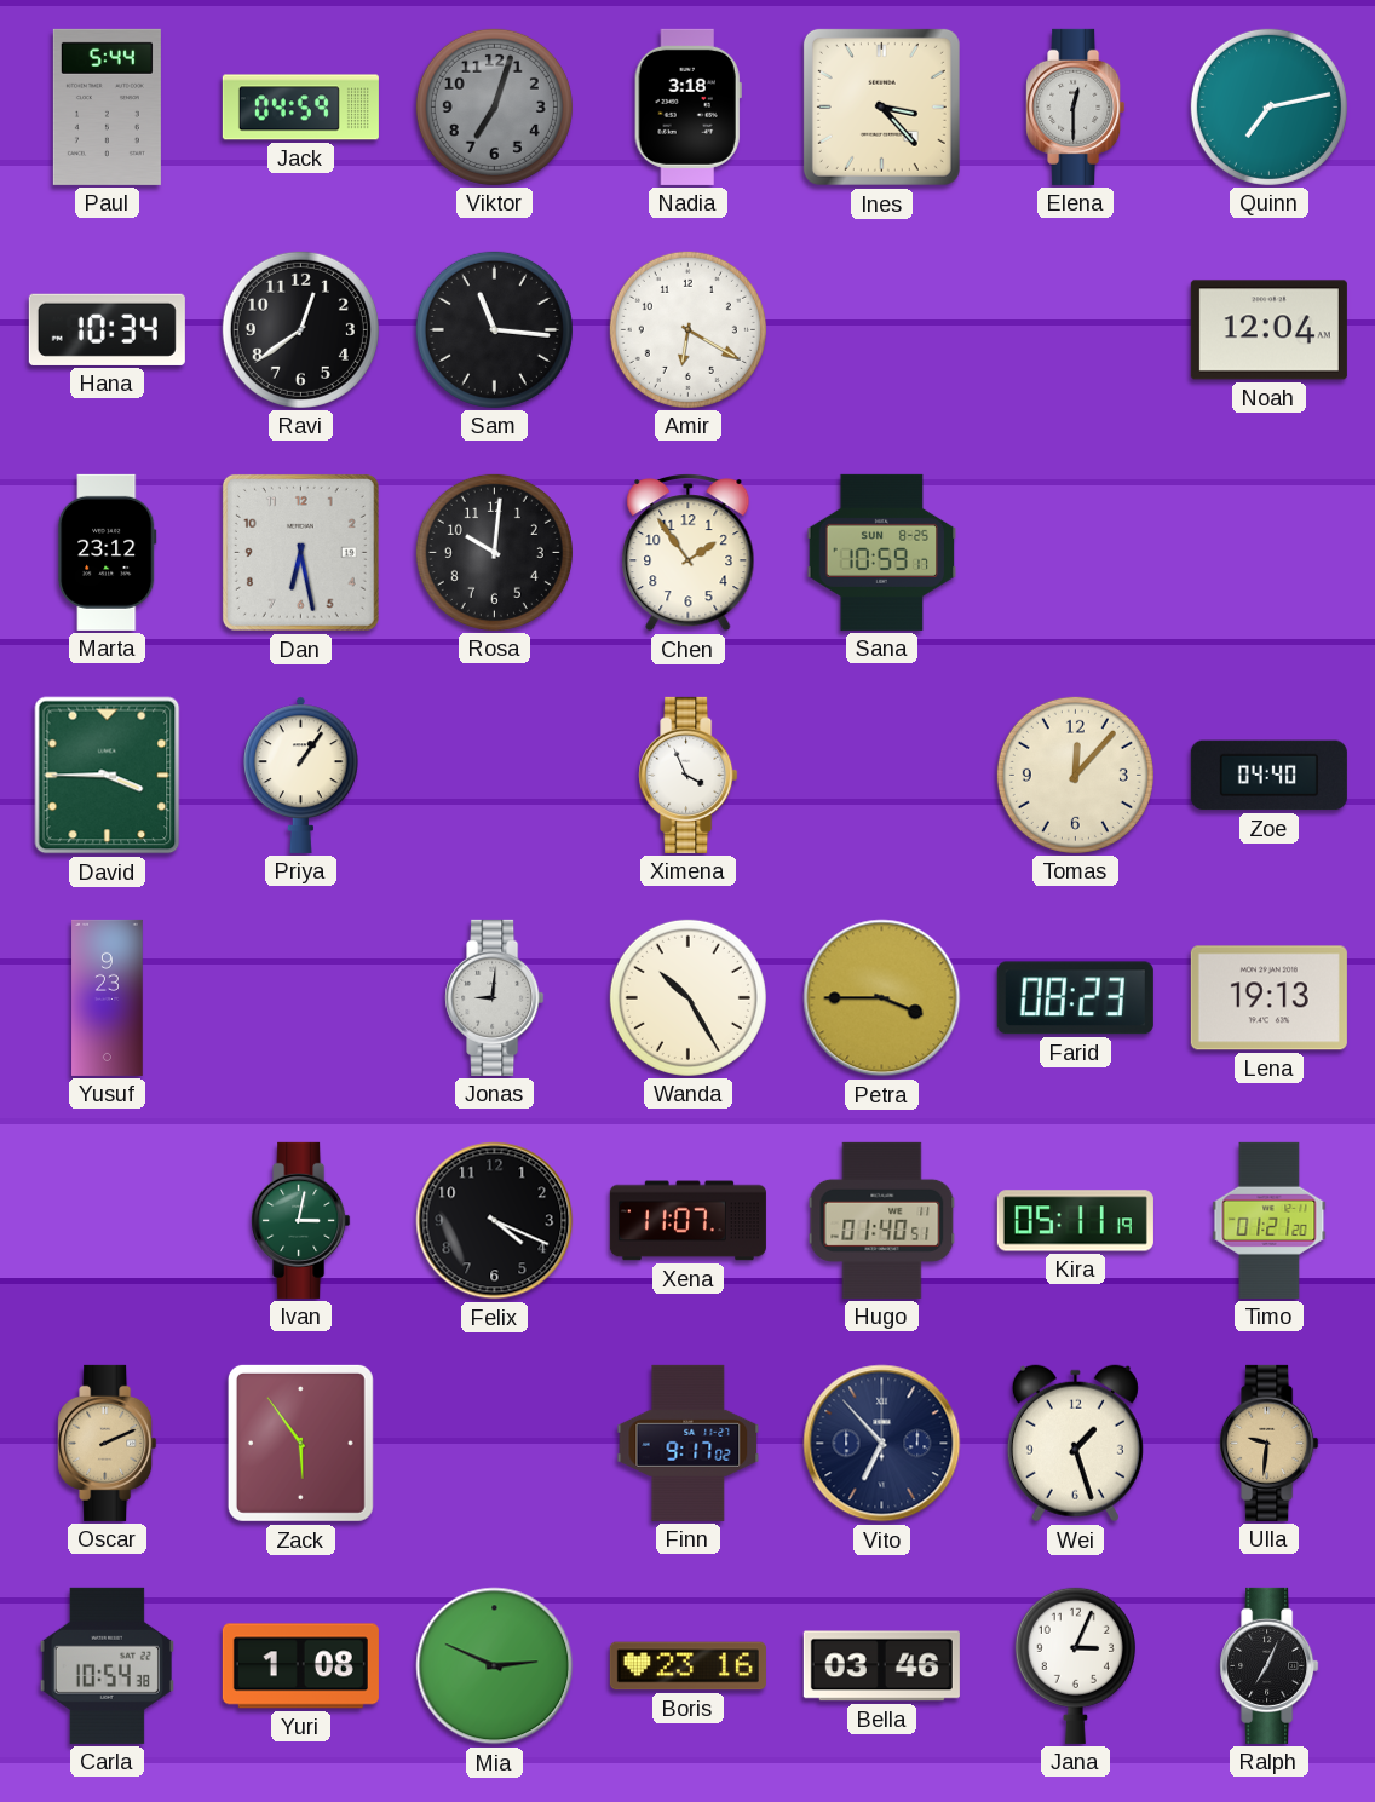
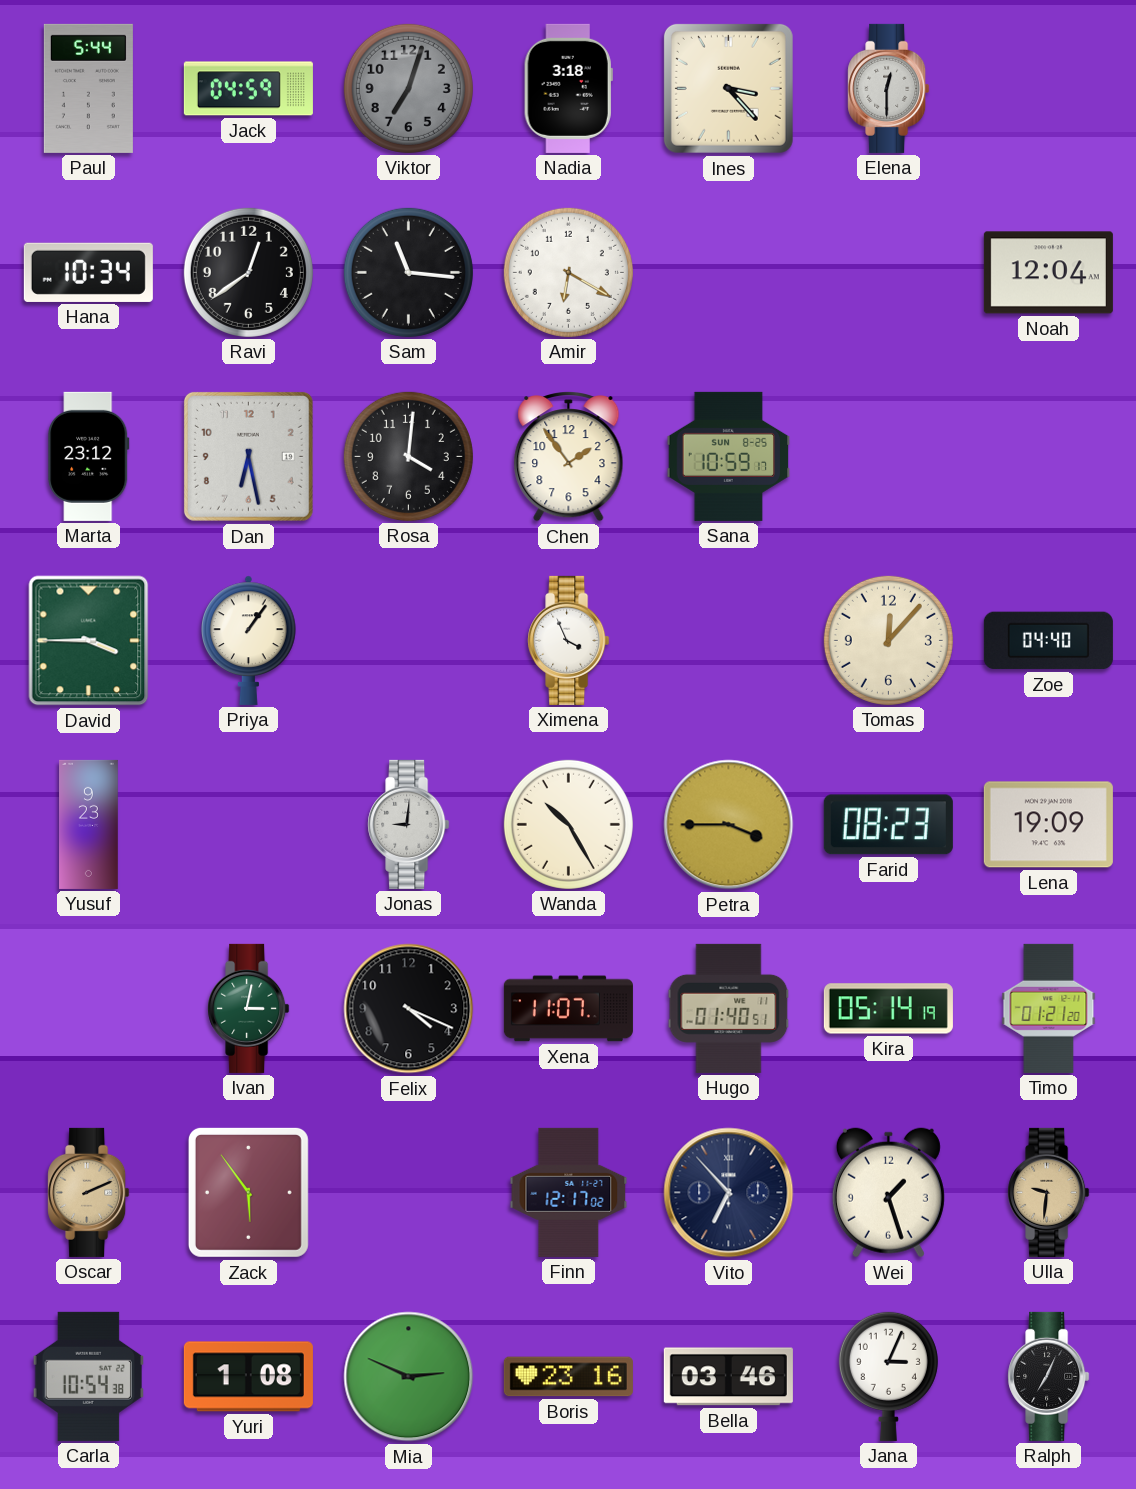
Quinn: 7:13 -> none (1268, 106)
Rosa: 10:01 -> 4:01 (408, 456)
Lena: 19:13 -> 19:09 (1048, 825)
Kira: 05:11 -> 05:14 (888, 1009)
Finn: 9:17 -> 12:17 (569, 1192)
